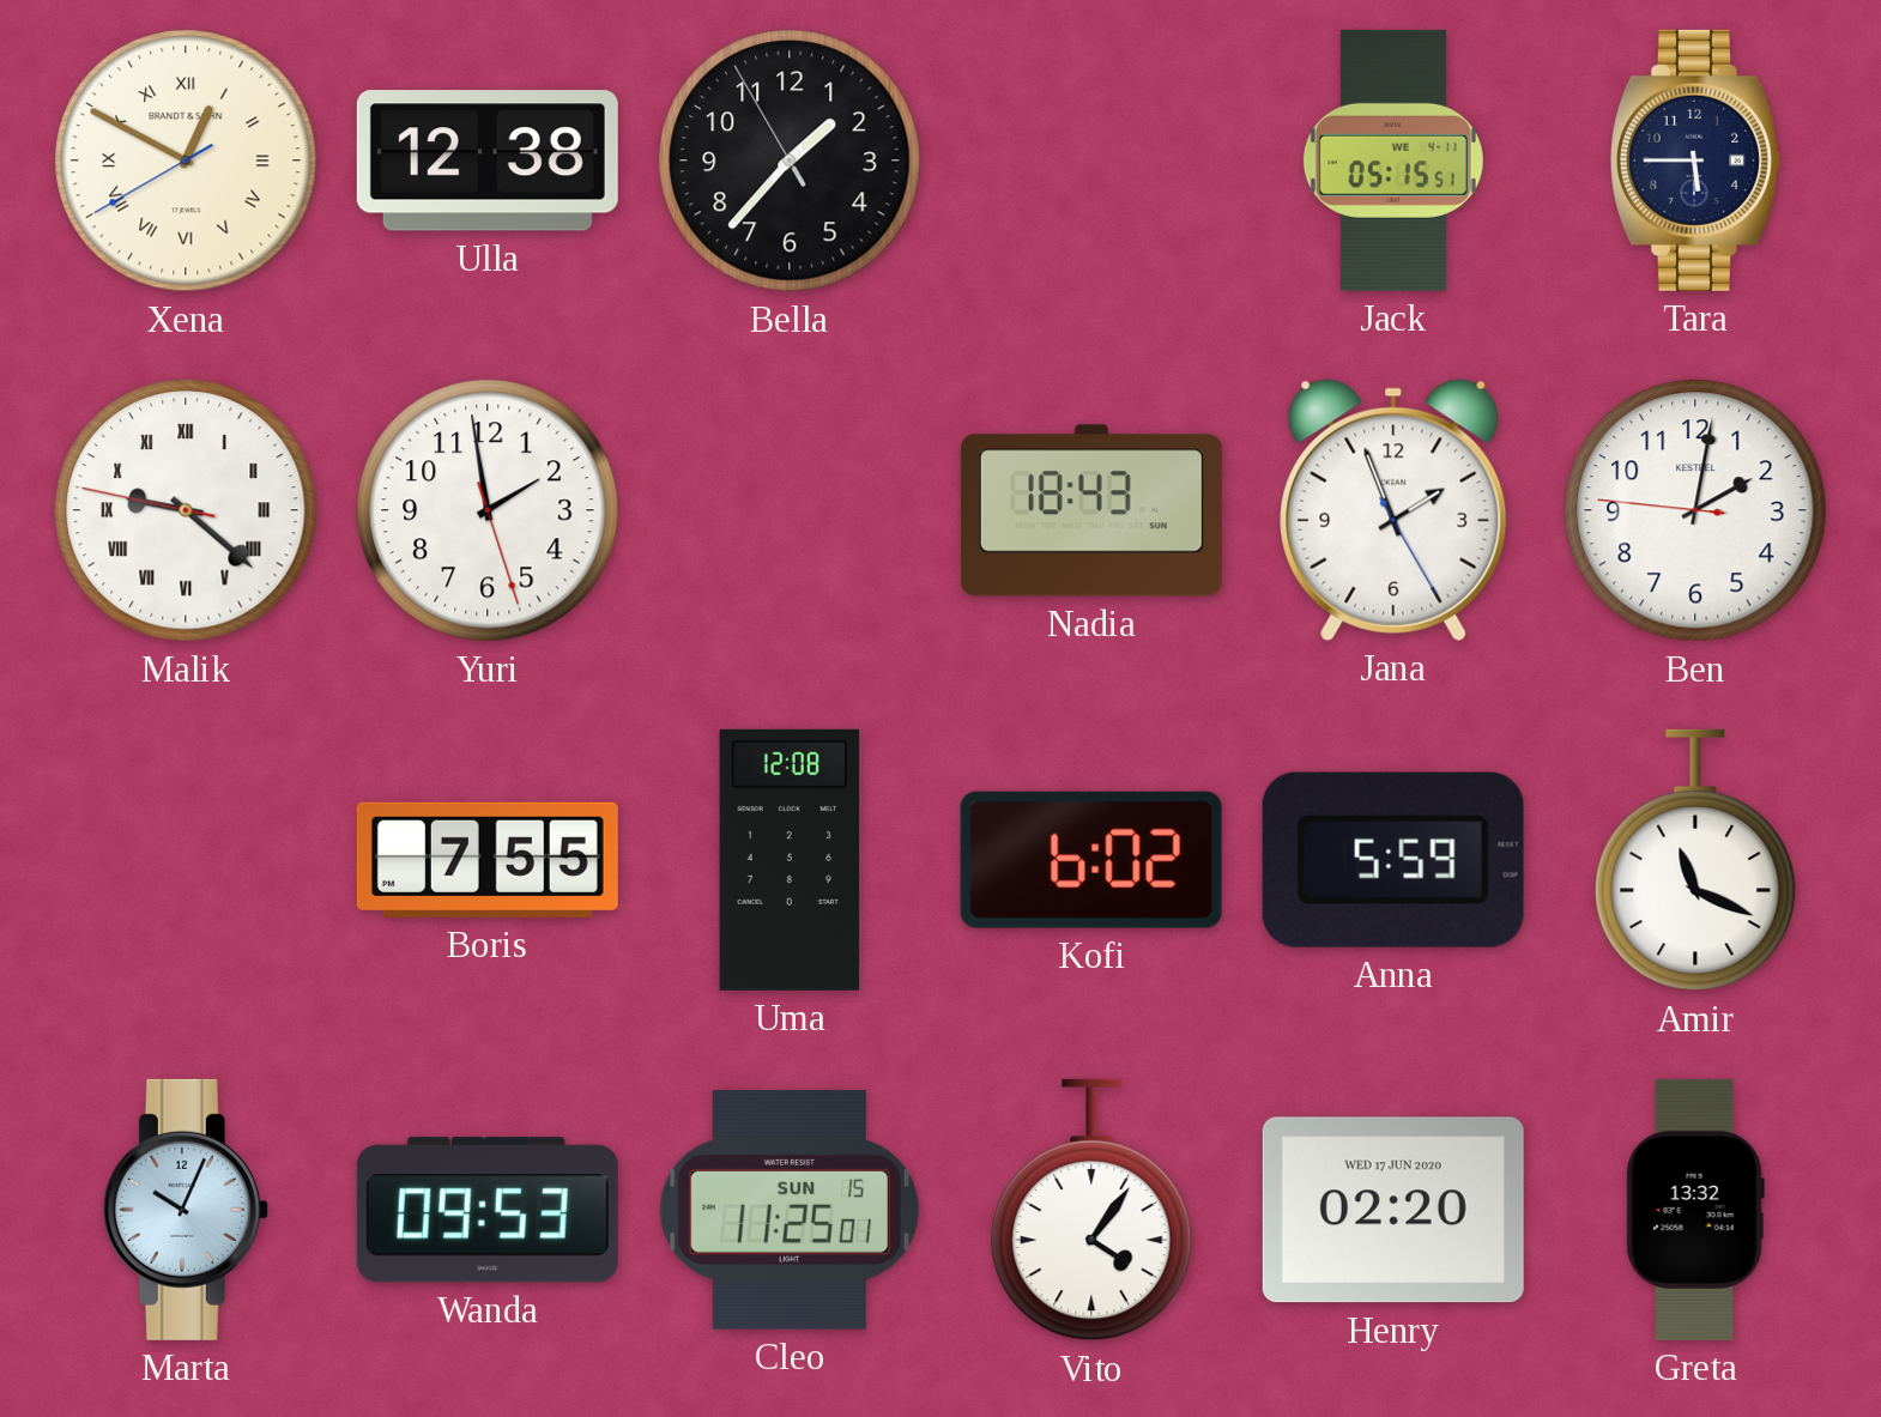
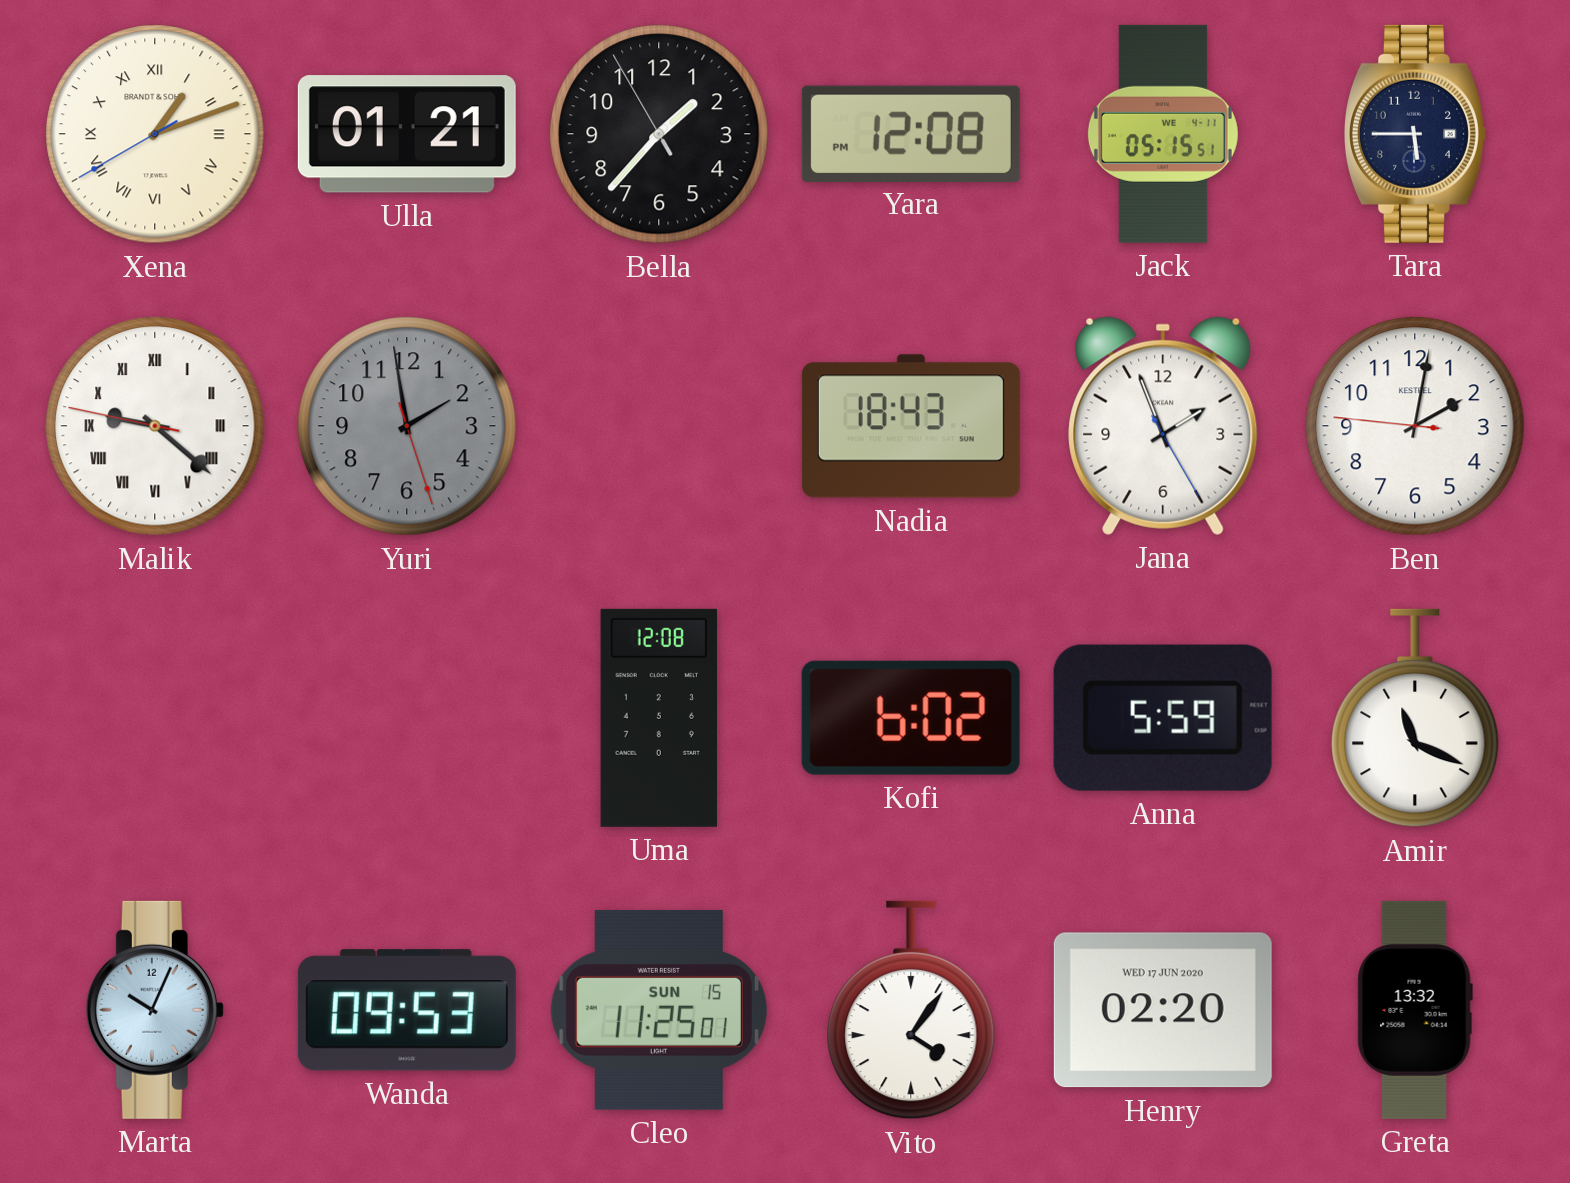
Xena: 12:49 -> 1:11 (155, 134)
Ulla: 12:38 -> 01:21 (407, 134)
Yara: none -> 12:08 (911, 133)
Yuri dial: white -> grey (407, 426)
Boris: 7:55 -> none (488, 860)
